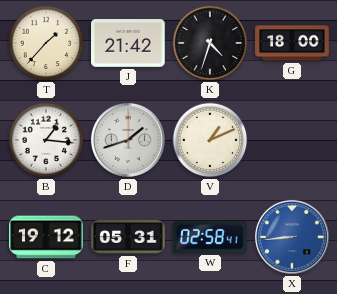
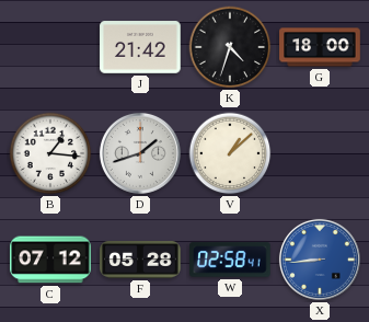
T: 1:37 -> none (46, 43)
V: 1:11 -> 1:08 (230, 153)
C: 19:12 -> 07:12 (50, 260)
F: 05:31 -> 05:28 (140, 260)
